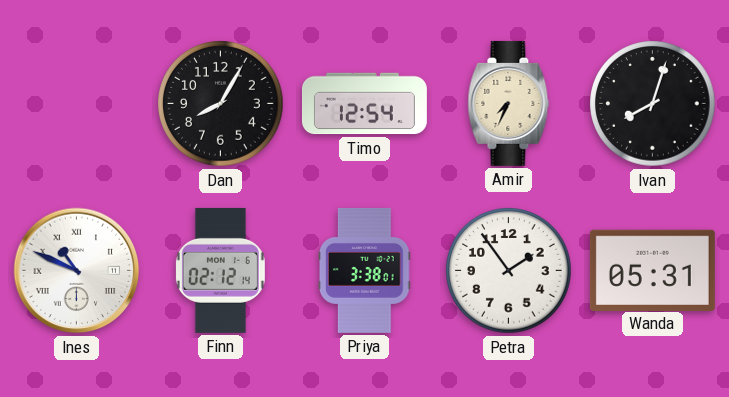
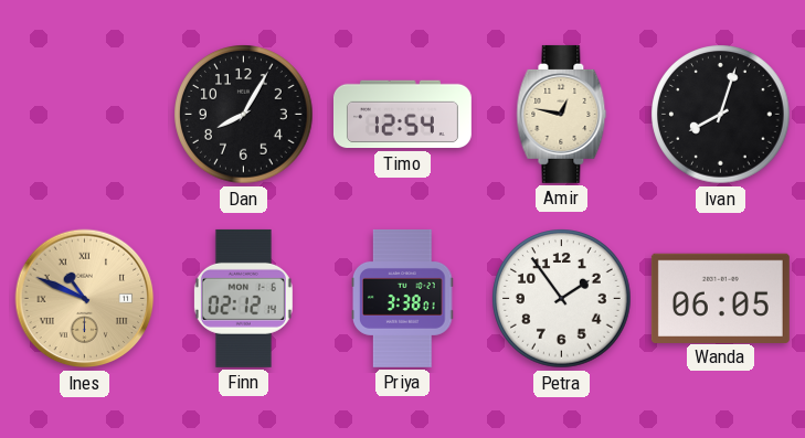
Amir: 7:34 -> 12:47 (562, 114)
Ines dial: white -> champagne (85, 299)
Wanda: 05:31 -> 06:05 (720, 298)
